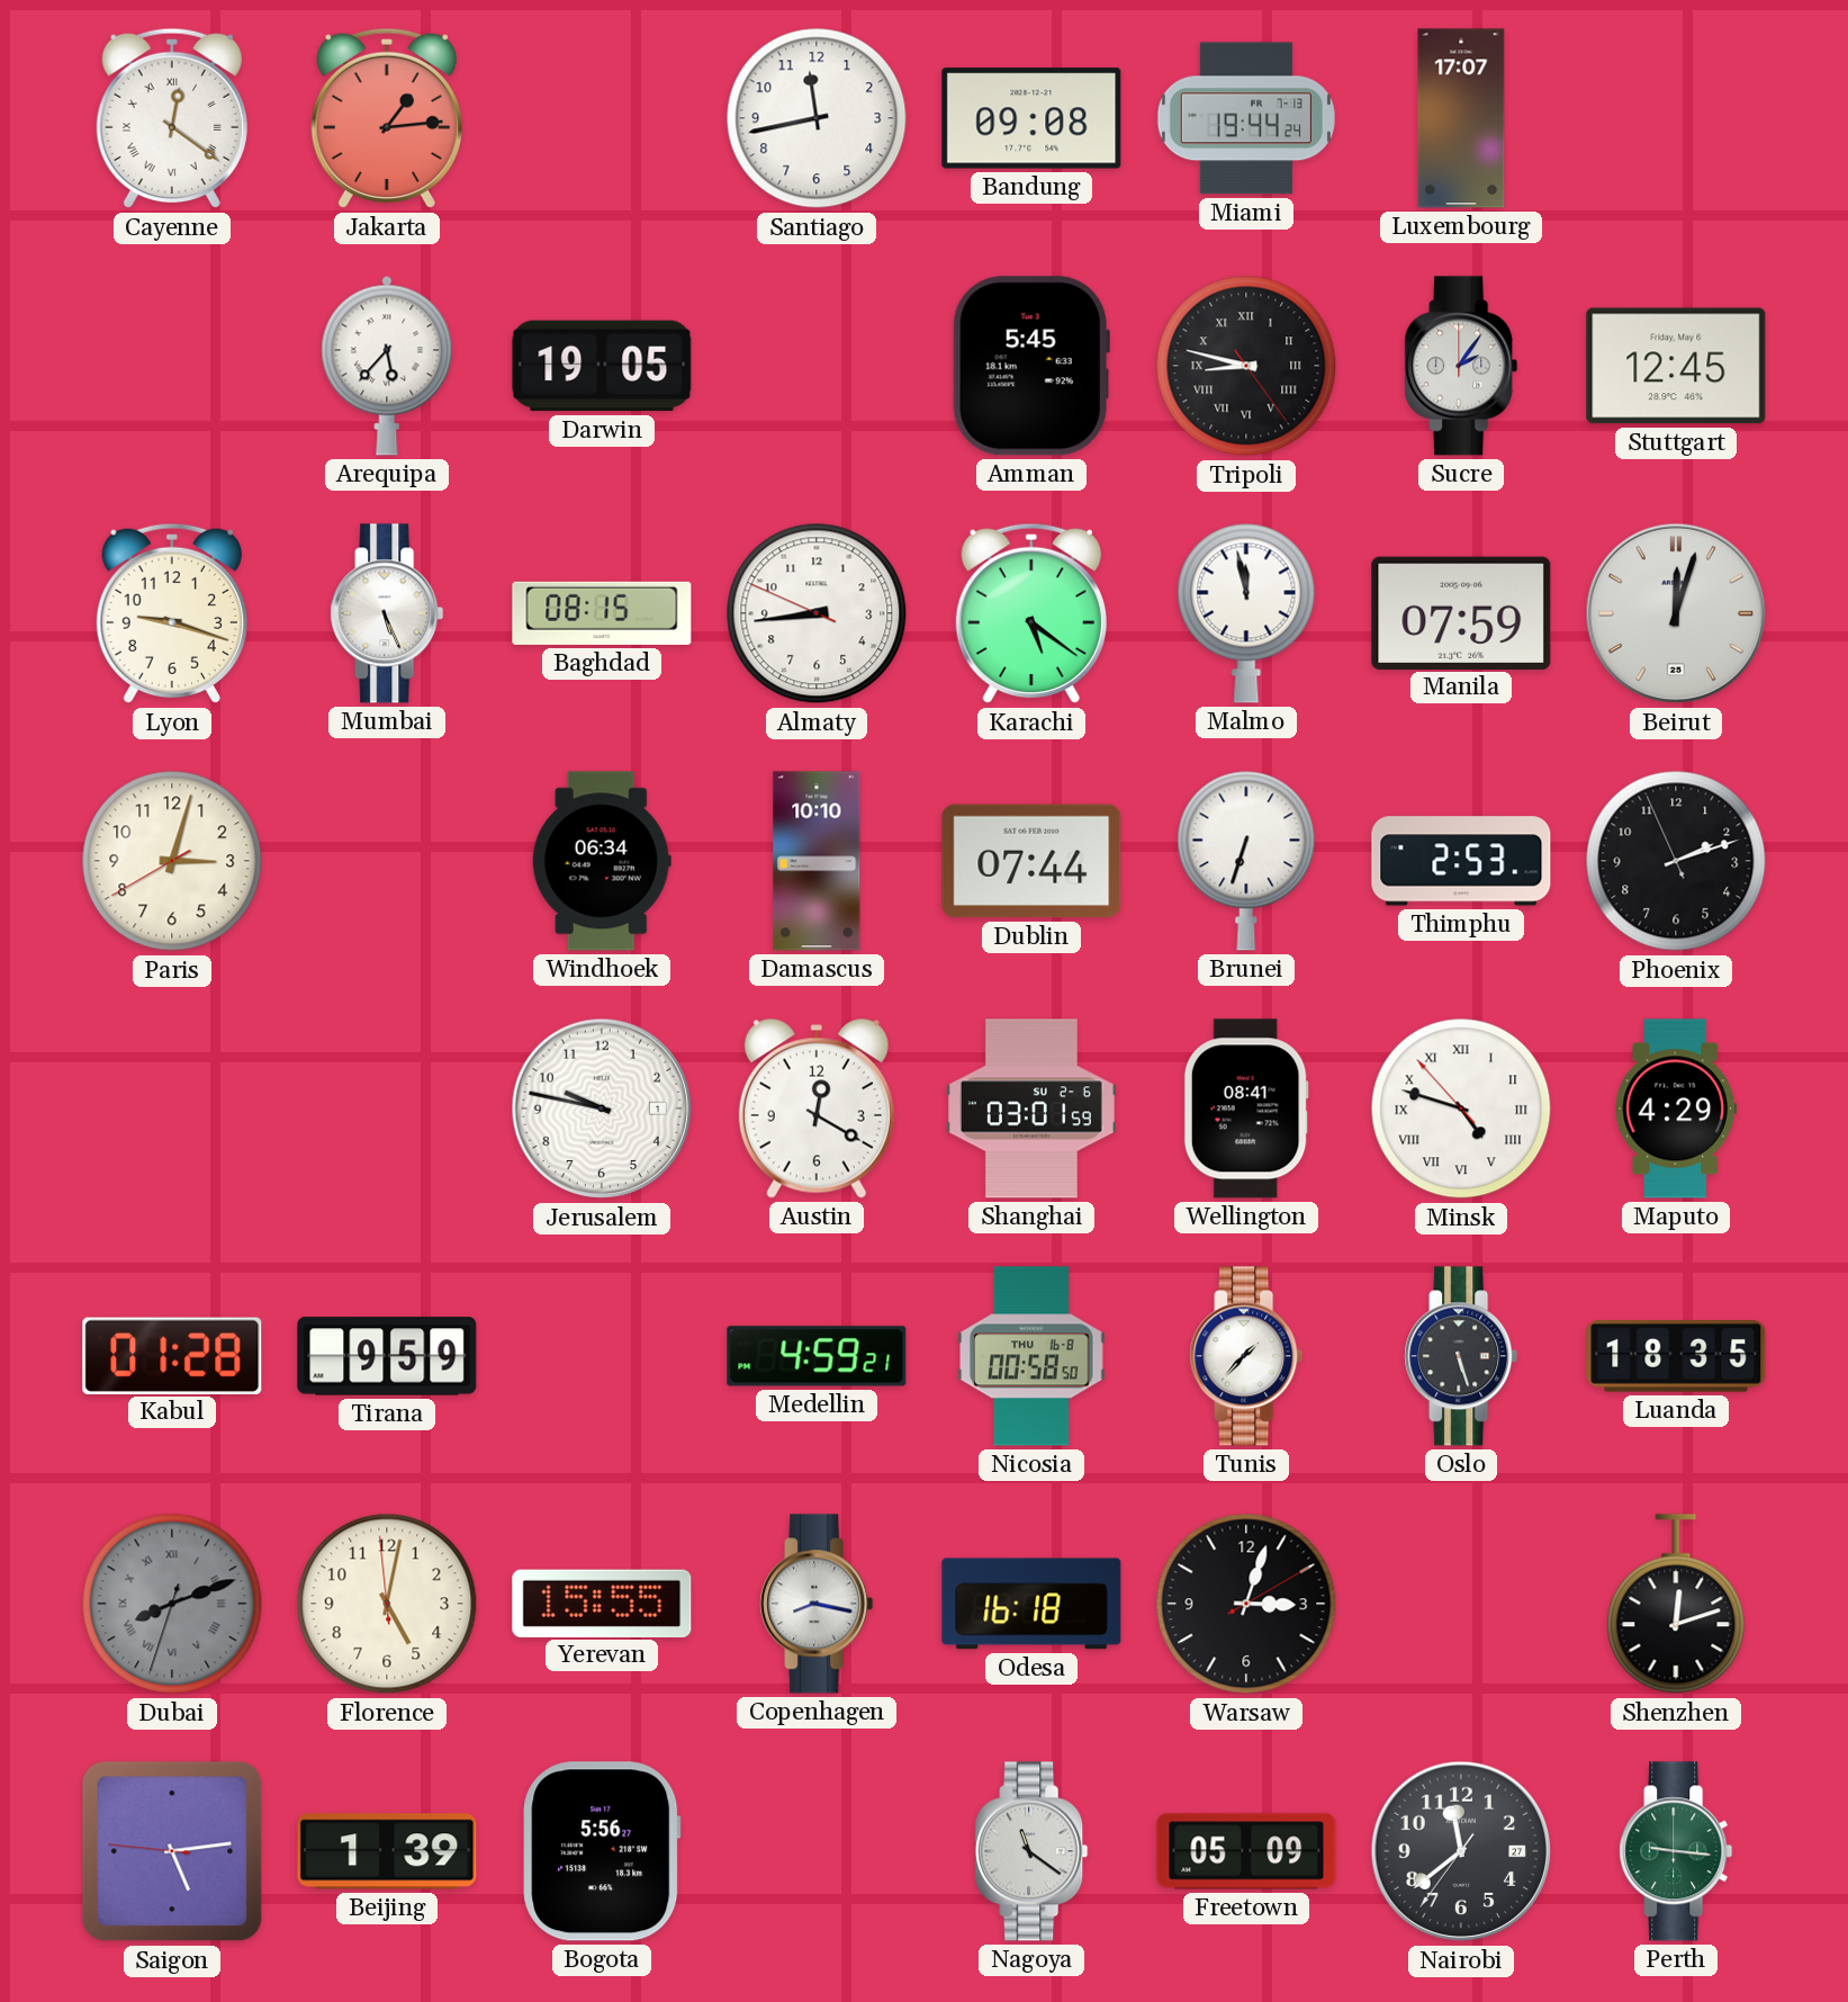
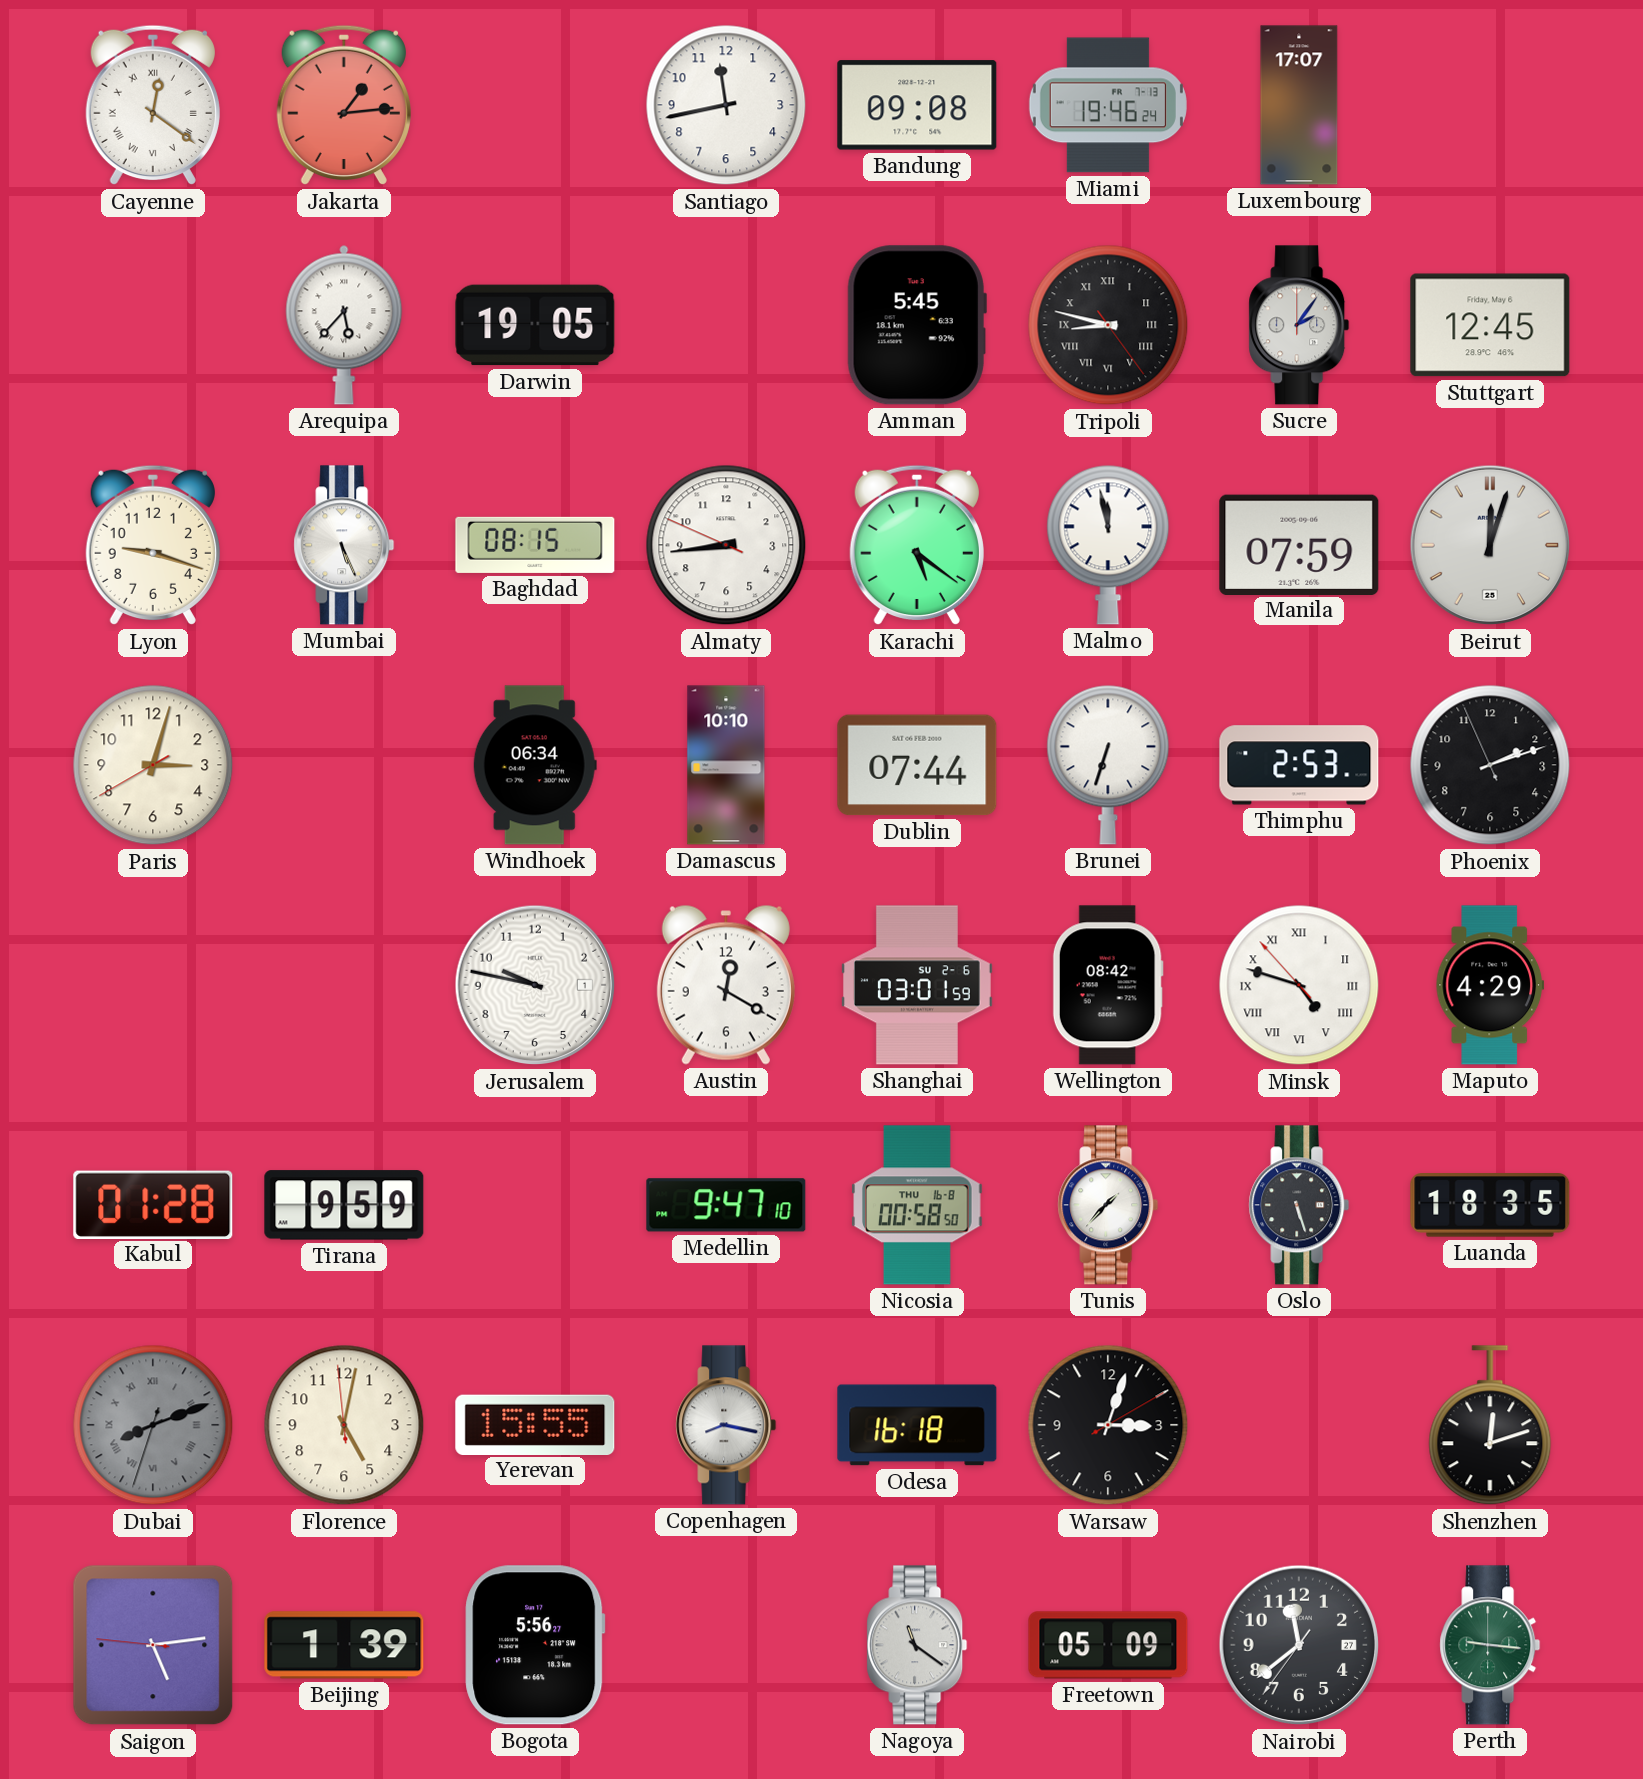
Miami: 19:44 -> 19:46 (1108, 105)
Wellington: 08:41 -> 08:42 (1108, 985)
Medellin: 4:59 -> 9:47 (726, 1205)
